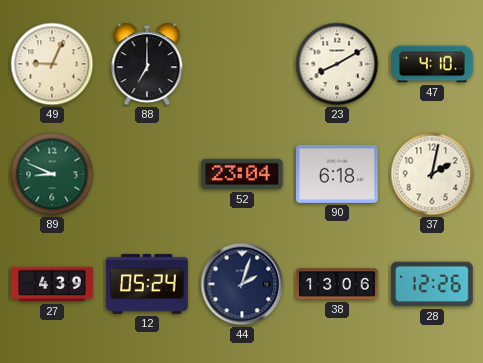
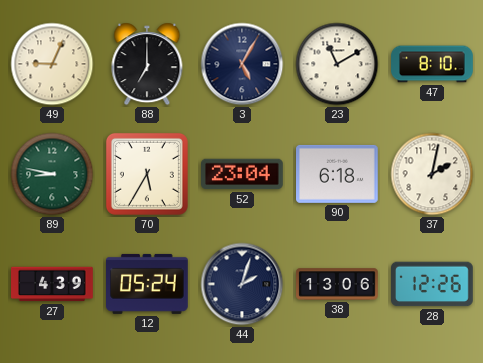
3: none -> 5:05 (242, 64)
23: 8:10 -> 11:10 (337, 64)
47: 4:10 -> 8:10 (432, 64)
89: 8:49 -> 8:47 (52, 174)
70: none -> 5:35 (147, 174)
